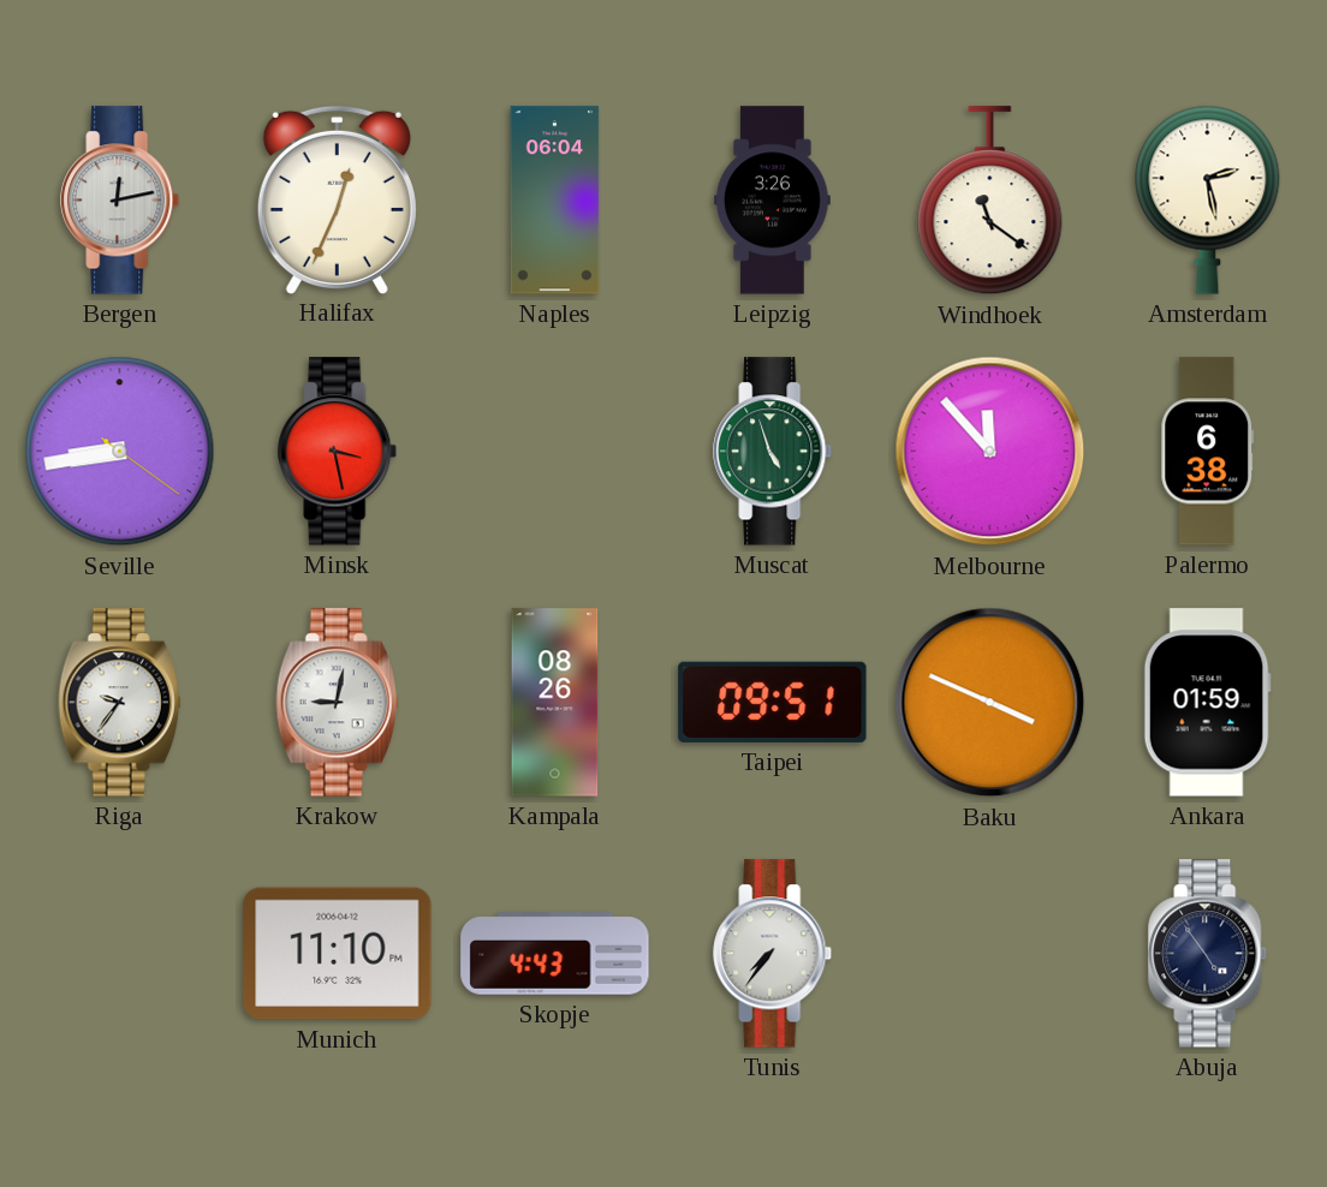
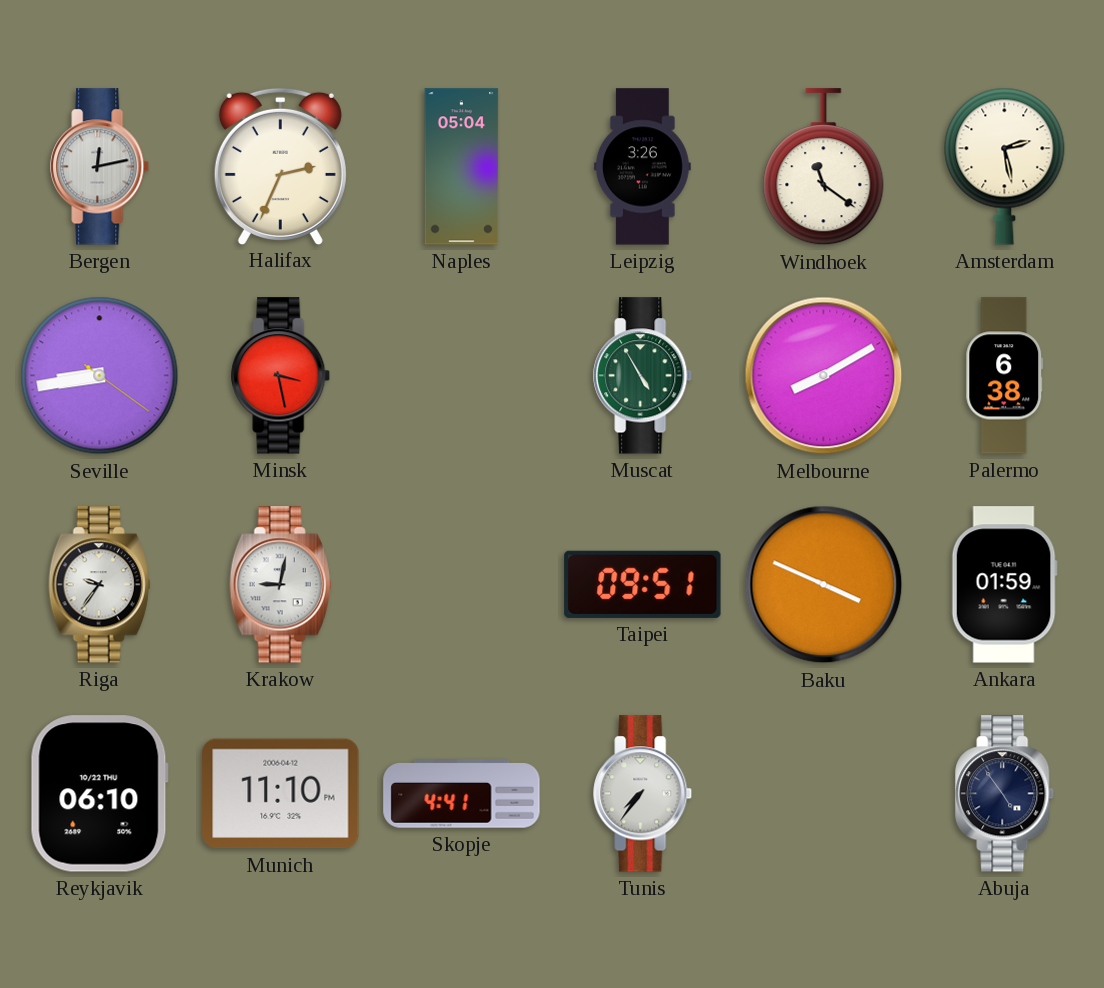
Halifax: 12:34 -> 2:34 (280, 166)
Naples: 06:04 -> 05:04 (462, 167)
Muscat: 4:57 -> 4:55 (643, 376)
Melbourne: 11:53 -> 8:10 (824, 376)
Kampala: 08:26 -> none (555, 703)
Reykjavik: none -> 06:10 (99, 794)
Skopje: 4:43 -> 4:41 (462, 794)
